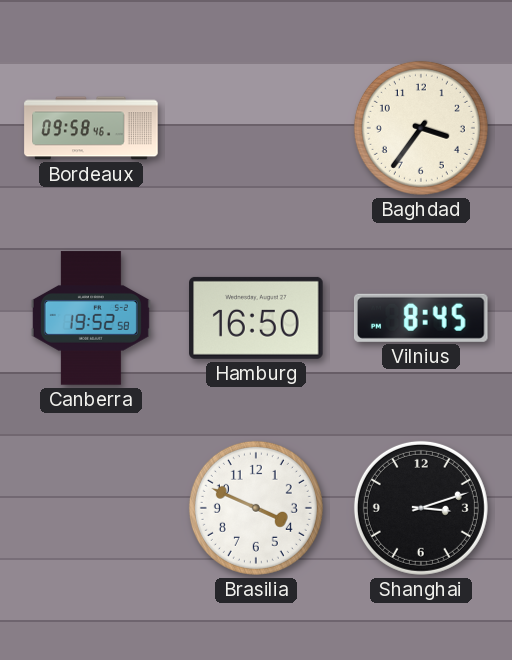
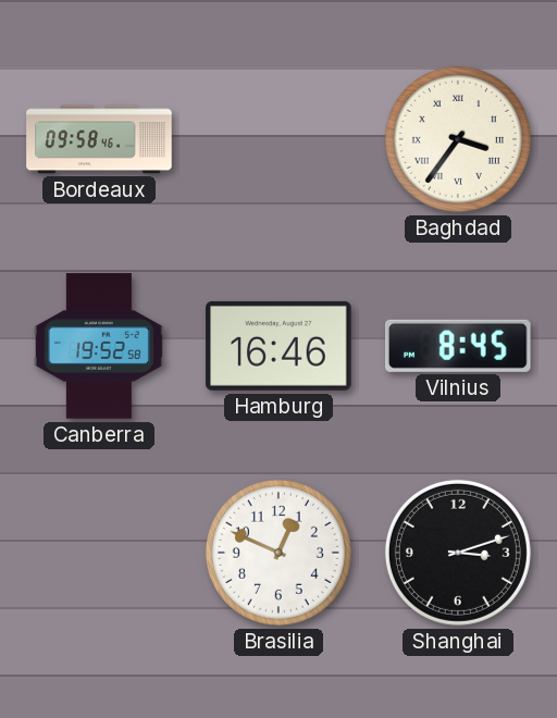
Baghdad numerals: Arabic -> Roman (458, 139)
Hamburg: 16:50 -> 16:46 (278, 346)
Brasilia: 3:49 -> 12:49 (278, 553)
